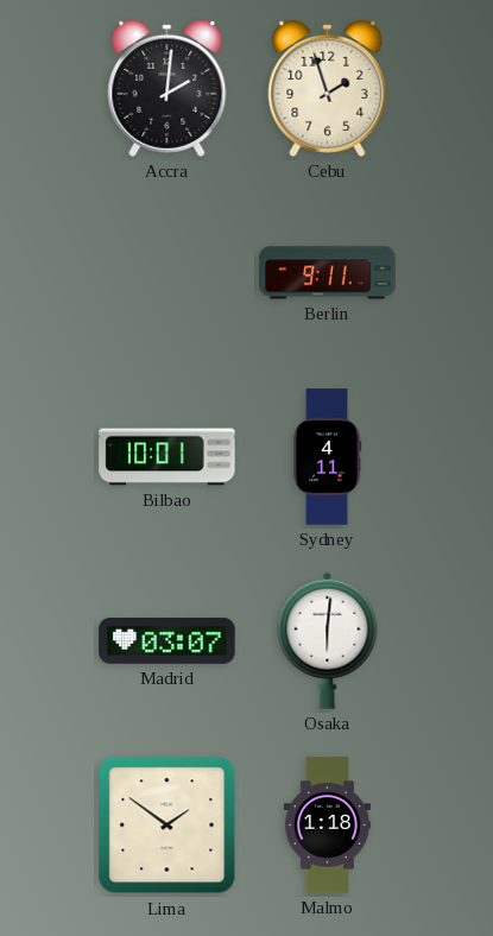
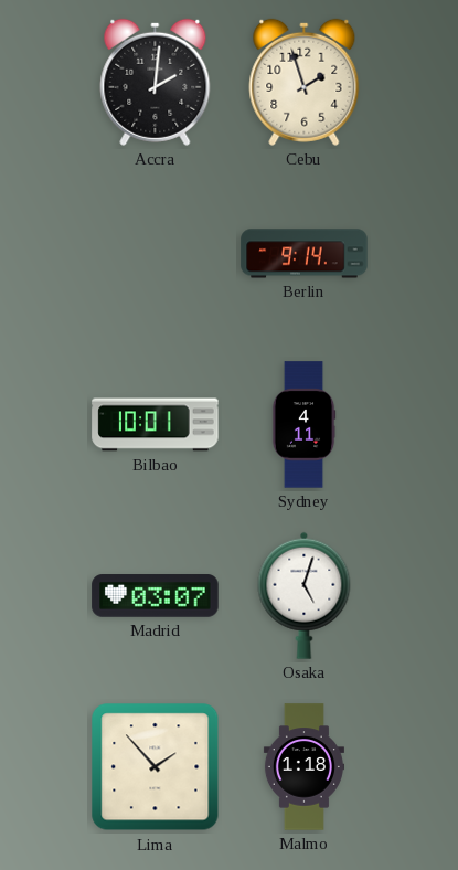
Berlin: 9:11 -> 9:14 (305, 254)
Osaka: 6:01 -> 5:03 (305, 595)
Lima: 1:51 -> 1:53 (156, 767)
